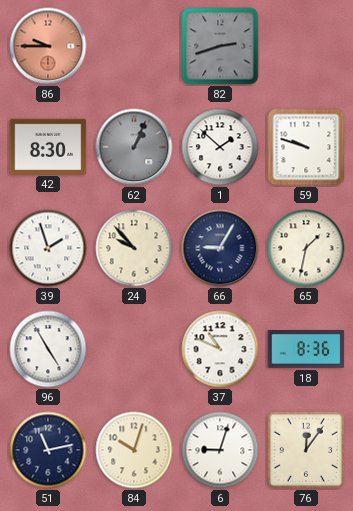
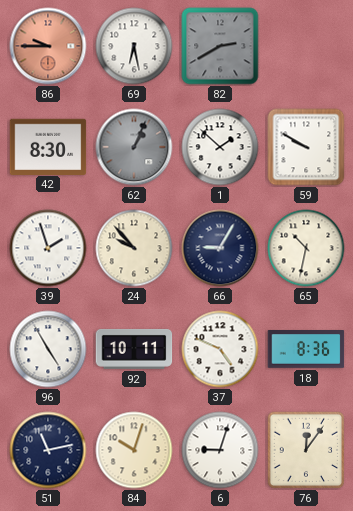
69: none -> 6:28 (134, 46)
82: 2:42 -> 2:40 (220, 46)
59: 9:48 -> 9:50 (306, 147)
65: 1:32 -> 10:32 (306, 248)
92: none -> 10:11 (134, 349)
37: 10:49 -> 4:49 (220, 349)
